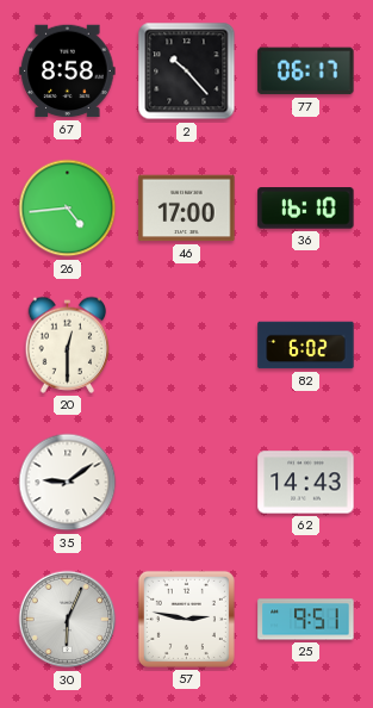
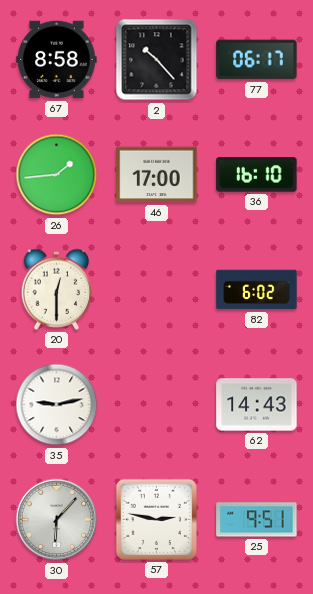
26: 4:44 -> 1:44 (57, 175)
35: 9:09 -> 9:13 (57, 405)
30: 6:04 -> 6:07 (57, 520)
